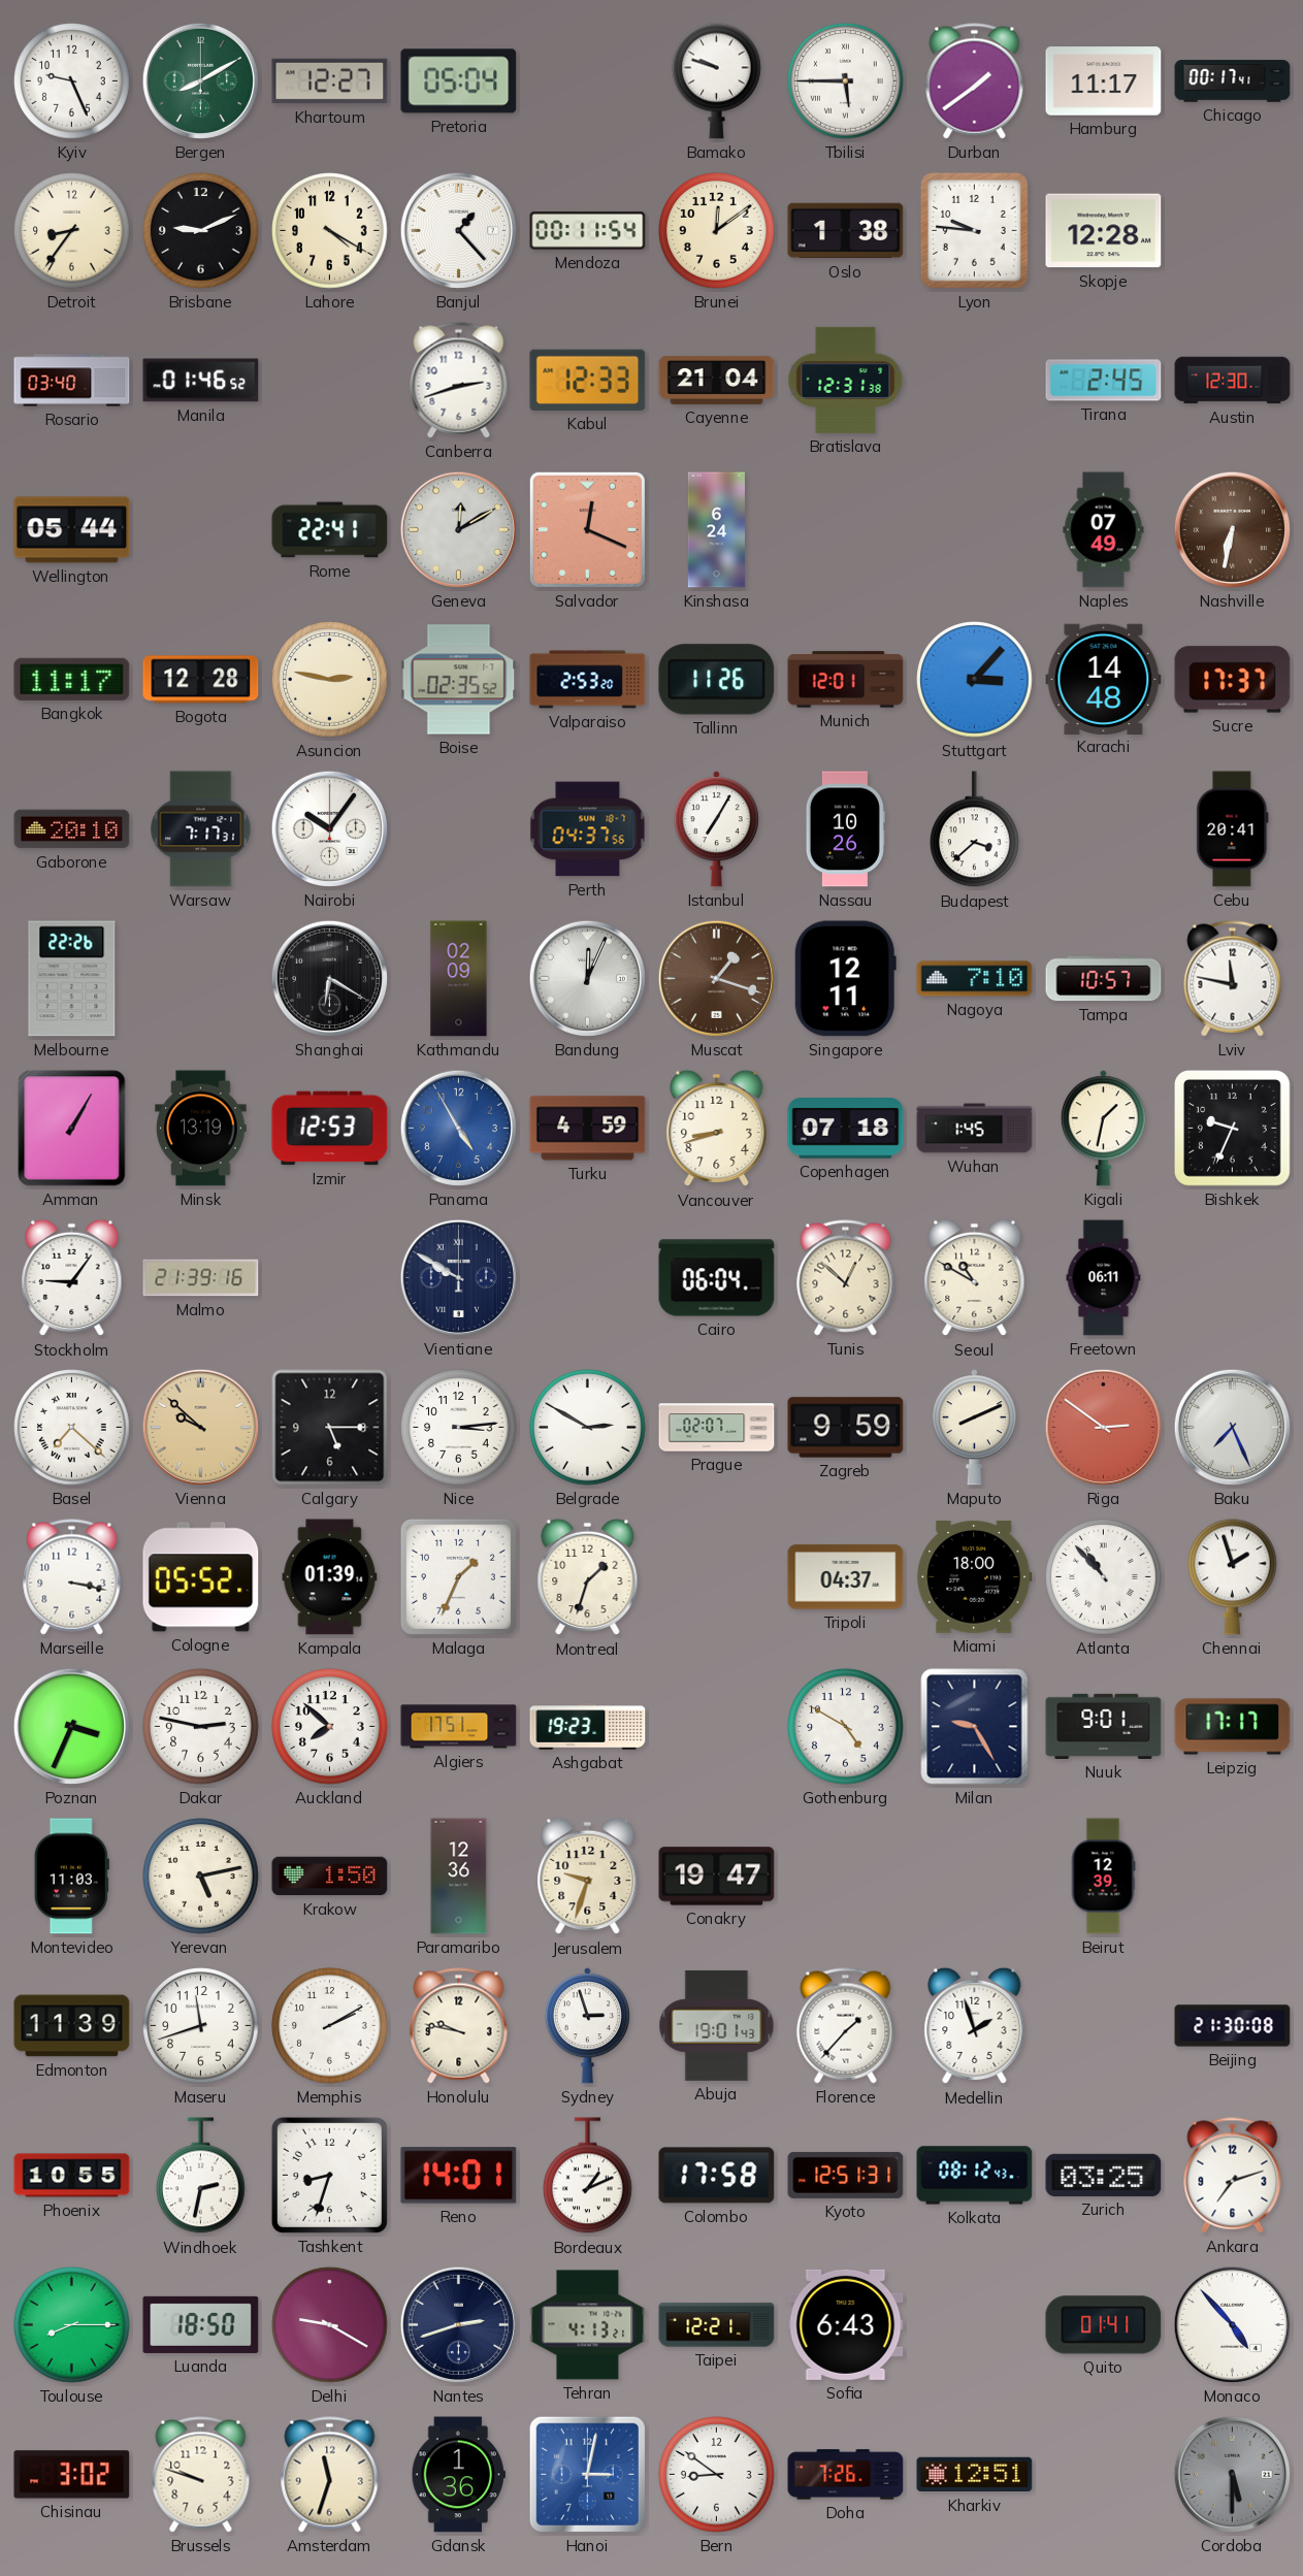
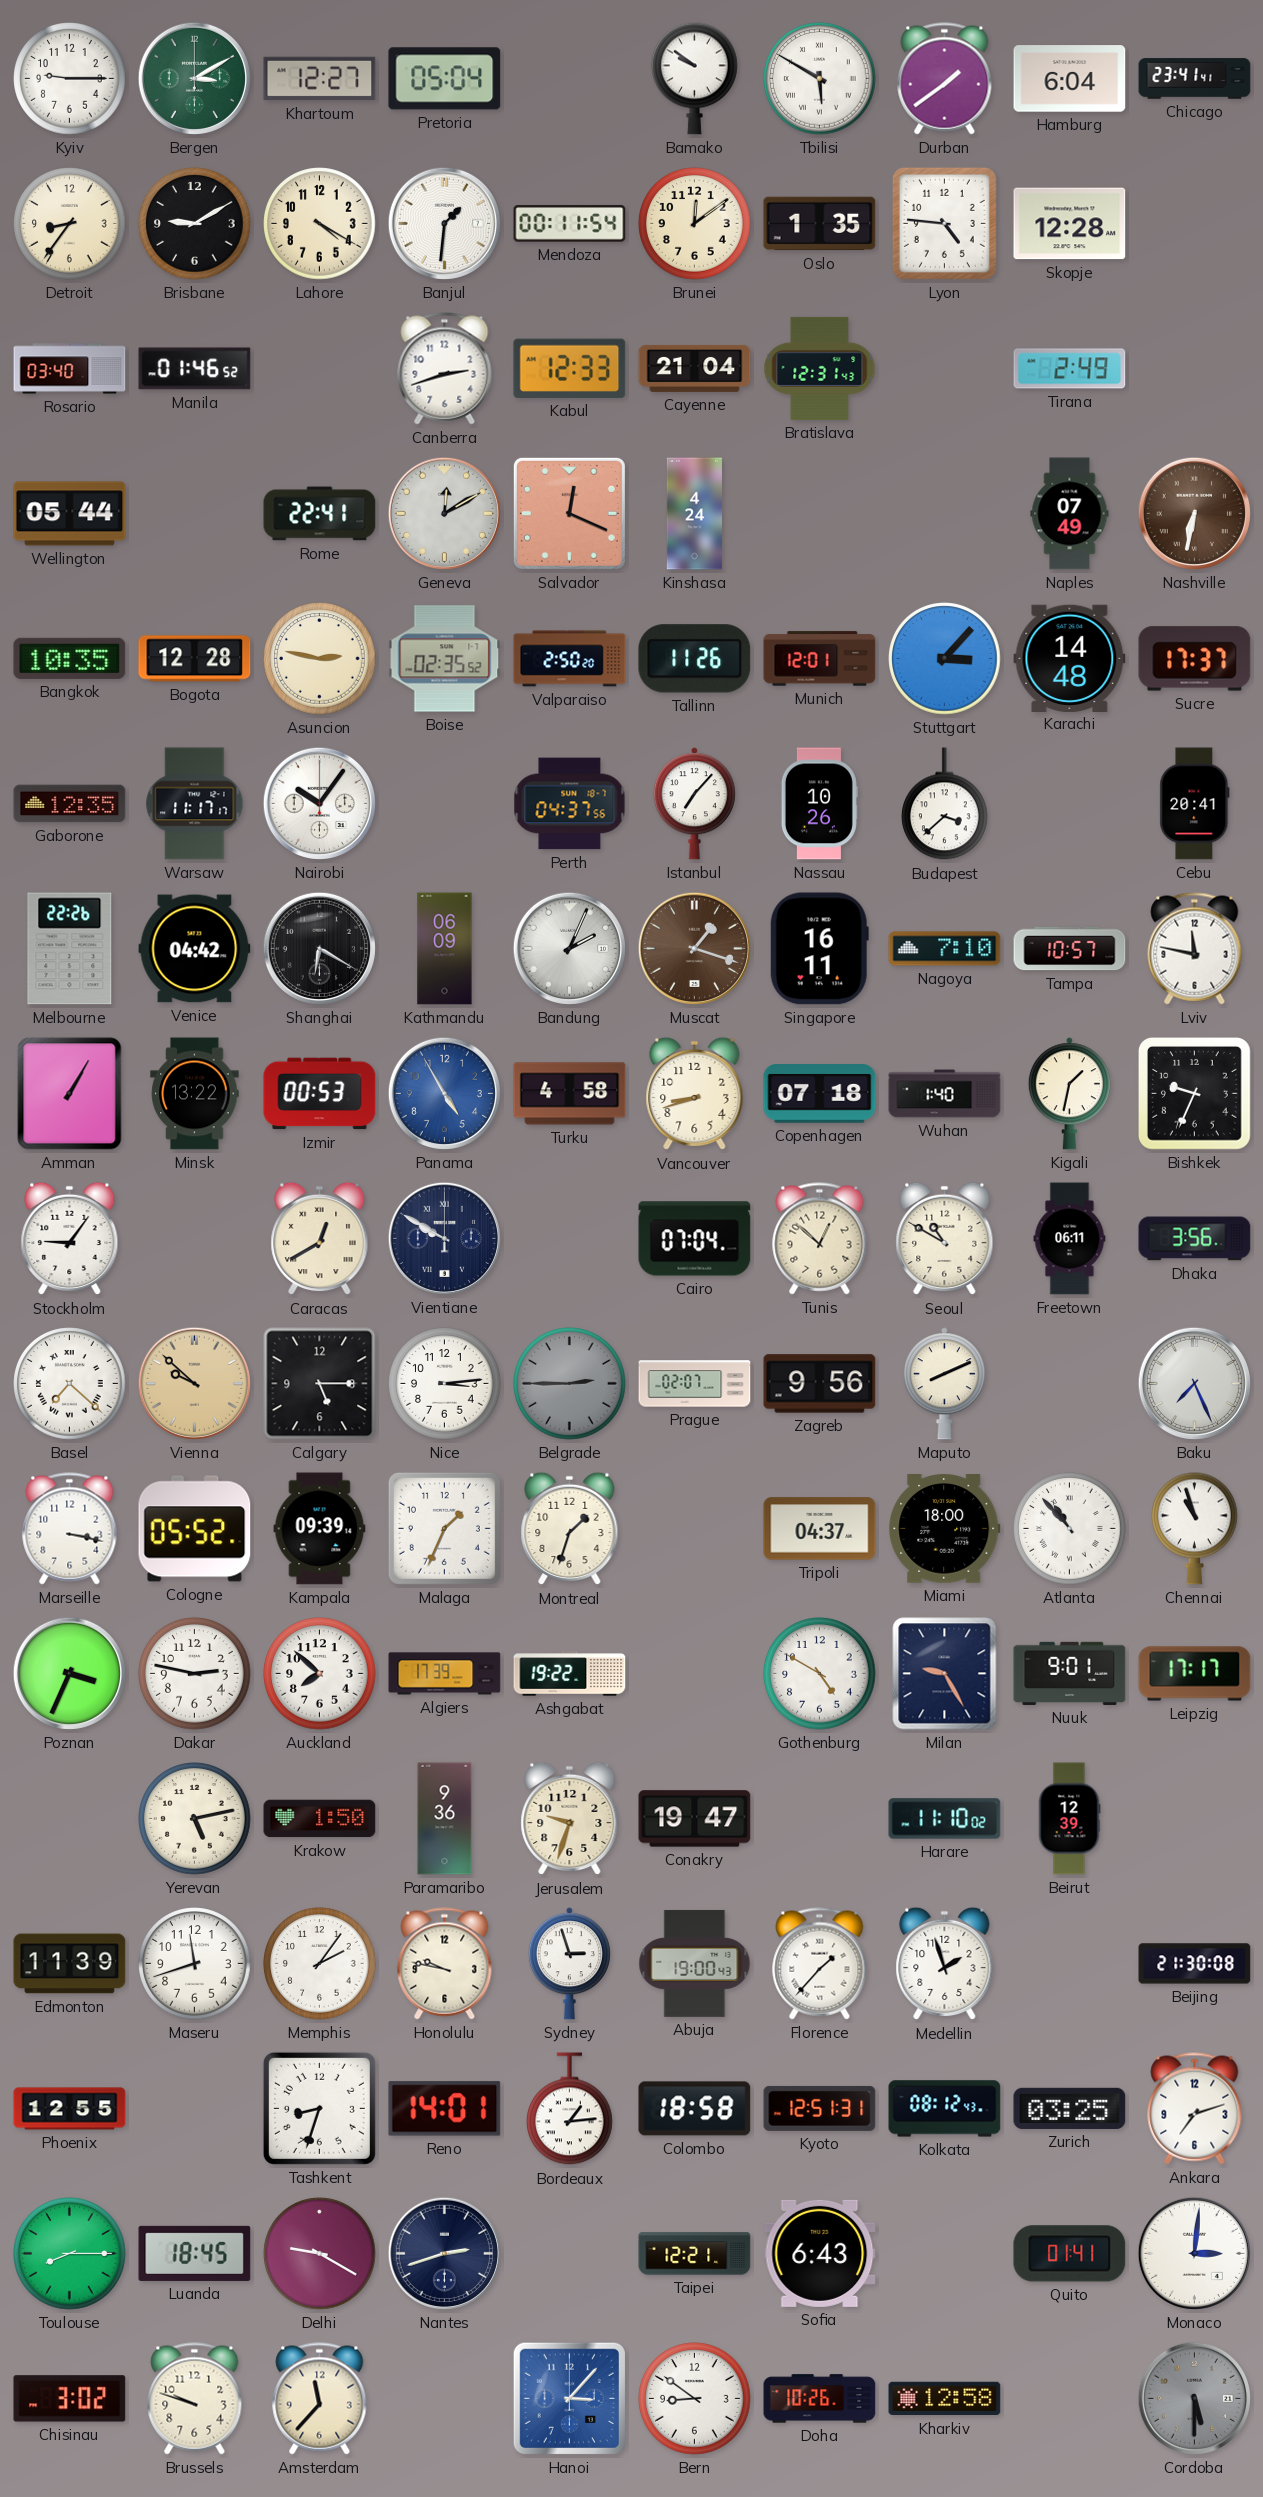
Kyiv: 9:26 -> 9:15 (70, 79)
Bergen: 8:10 -> 3:10 (194, 78)
Bamako: 9:48 -> 9:51 (695, 78)
Tbilisi: 5:45 -> 5:50 (820, 79)
Hamburg: 11:17 -> 6:04 (1070, 79)
Chicago: 00:17 -> 23:41 (1195, 79)
Brisbane: 9:11 -> 9:10 (195, 224)
Banjul: 1:23 -> 1:31 (444, 223)
Oslo: 1:38 -> 1:35 (820, 224)
Lyon: 9:46 -> 4:46 (944, 223)
Bratislava: 12:31:38 -> 12:31:43 (820, 368)
Tirana: 2:45 -> 2:49 (1070, 369)
Austin: 12:30 -> none (1233, 381)
Kinshasa: 6:24 -> 4:24 (694, 514)
Bangkok: 11:17 -> 10:35 (70, 658)
Valparaiso: 2:53 -> 2:50 (570, 659)
Gaborone: 20:10 -> 12:35 (70, 804)
Warsaw: 7:17 -> 11:17 (195, 804)
Istanbul: 7:05 -> 7:07 (694, 804)
Venice: none -> 04:42 (195, 949)
Kathmandu: 02:09 -> 06:09 (445, 949)
Bandung: 12:04 -> 2:04 (569, 948)
Singapore: 12:11 -> 16:11 (819, 949)
Minsk: 13:19 -> 13:22 (195, 1094)
Izmir: 12:53 -> 00:53 (320, 1094)
Turku: 4:59 -> 4:58 (570, 1094)
Wuhan: 1:45 -> 1:40 (945, 1094)
Malmo: 21:39 -> none (201, 1278)
Caracas: none -> 12:40 (320, 1239)
Cairo: 06:04 -> 07:04 (695, 1239)
Dhaka: none -> 3:56 (1195, 1239)
Belgrade: 2:50 -> 2:45 (570, 1384)
Belgrade dial: white -> grey (570, 1384)
Zagreb: 9:59 -> 9:56 (820, 1384)
Riga: 2:51 -> none (1103, 1427)
Kampala: 01:39 -> 09:39 (320, 1529)
Chennai: 1:57 -> 10:57 (1195, 1528)
Algiers: 17:51 -> 17:39 (445, 1674)
Ashgabat: 19:23 -> 19:22 (570, 1674)
Montevideo: 11:03 -> none (71, 1877)
Paramaribo: 12:36 -> 9:36 (445, 1819)
Harare: none -> 11:10 (945, 1819)
Memphis: 2:10 -> 2:06 (320, 1964)
Abuja: 19:01 -> 19:00 (695, 1963)
Phoenix: 10:55 -> 12:55 (70, 2109)
Windhoek: 2:32 -> none (201, 2176)
Bordeaux: 1:11 -> 1:14 (570, 2109)
Colombo: 17:58 -> 18:58 (695, 2109)
Luanda: 18:50 -> 18:45 (195, 2253)
Tehran: 4:13 -> none (588, 2325)
Monaco: 4:53 -> 3:01 (1194, 2253)
Amsterdam: 11:33 -> 11:37 (320, 2399)
Gdansk: 1:36 -> none (458, 2475)
Hanoi: 3:02 -> 3:07 (569, 2398)
Doha: 7:26 -> 10:26 (820, 2399)
Kharkiv: 12:51 -> 12:58 (945, 2399)
